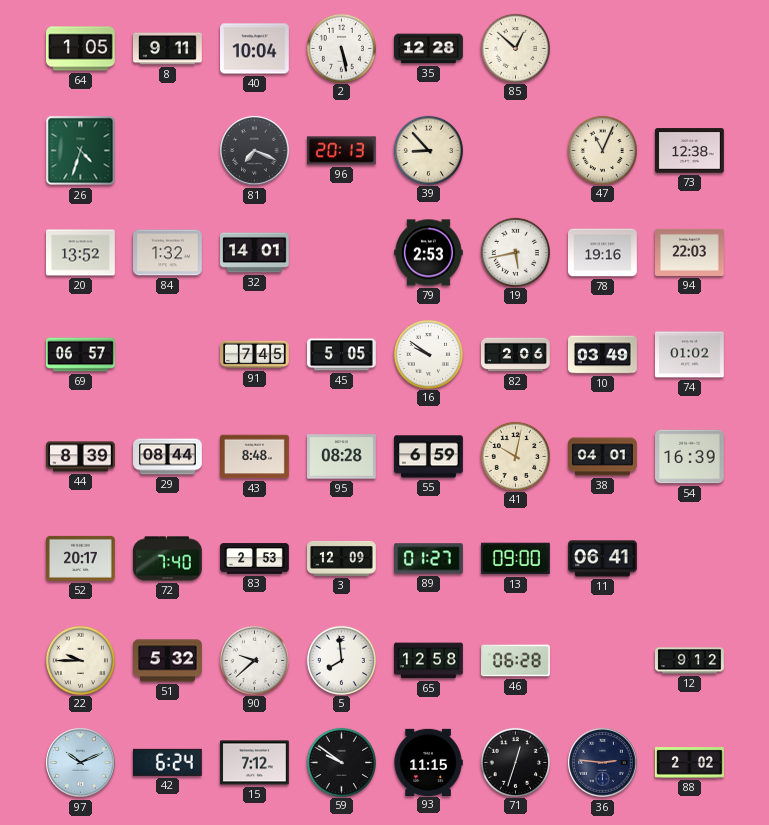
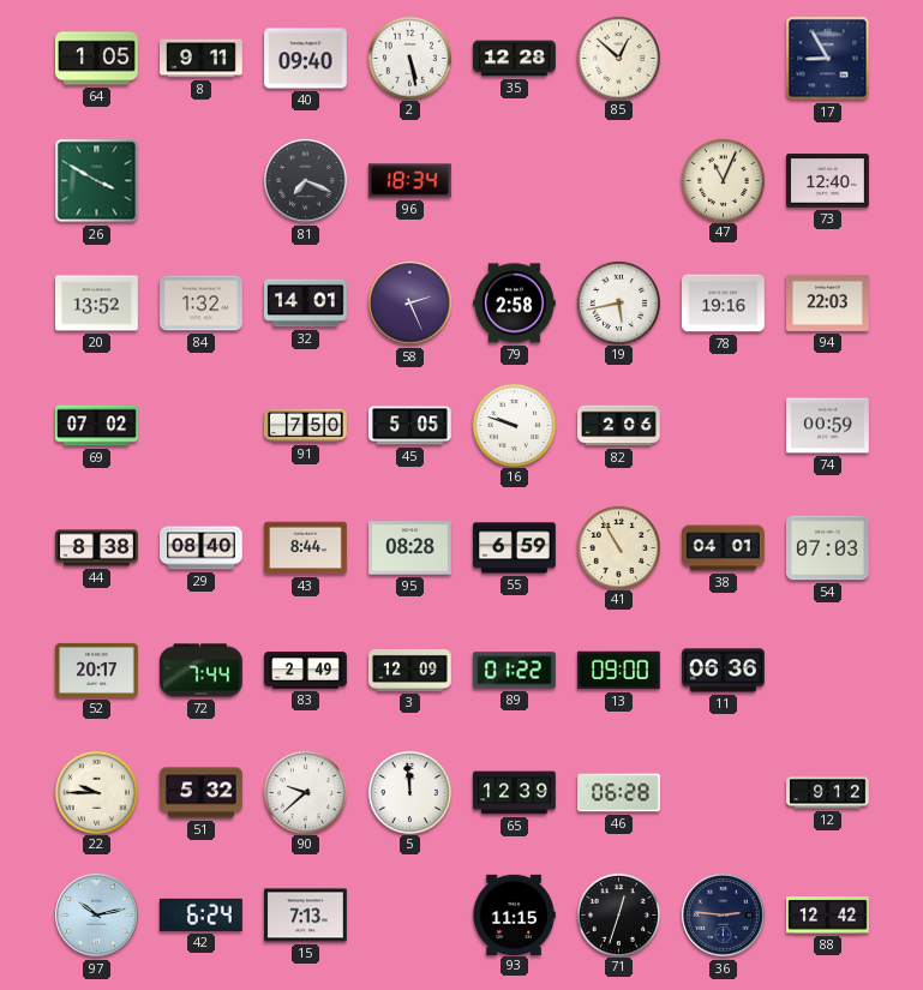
40: 10:04 -> 09:40 (306, 59)
17: none -> 8:55 (828, 59)
26: 4:33 -> 3:50 (97, 181)
96: 20:13 -> 18:34 (409, 181)
39: 8:53 -> none (428, 150)
73: 12:38 -> 12:40 (828, 181)
58: none -> 2:26 (410, 304)
79: 2:53 -> 2:58 (515, 304)
69: 06:57 -> 07:02 (97, 426)
91: 7:45 -> 7:50 (306, 426)
16: 9:51 -> 9:48 (514, 425)
10: 03:49 -> none (603, 355)
74: 01:02 -> 00:59 (828, 426)
44: 8:39 -> 8:38 (97, 548)
29: 08:44 -> 08:40 (202, 548)
43: 8:48 -> 8:44 (306, 548)
41: 10:02 -> 10:55 (618, 547)
54: 16:39 -> 07:03 (828, 548)
72: 7:40 -> 7:44 (202, 671)
83: 2:53 -> 2:49 (306, 671)
89: 01:27 -> 01:22 (515, 671)
11: 06:41 -> 06:36 (724, 671)
5: 7:59 -> 11:59 (409, 792)
65: 12:58 -> 12:39 (515, 793)
97: 10:11 -> 10:13 (97, 916)
15: 7:12 -> 7:13 (306, 916)
59: 9:51 -> none (341, 762)
88: 2:02 -> 12:42 (828, 916)
